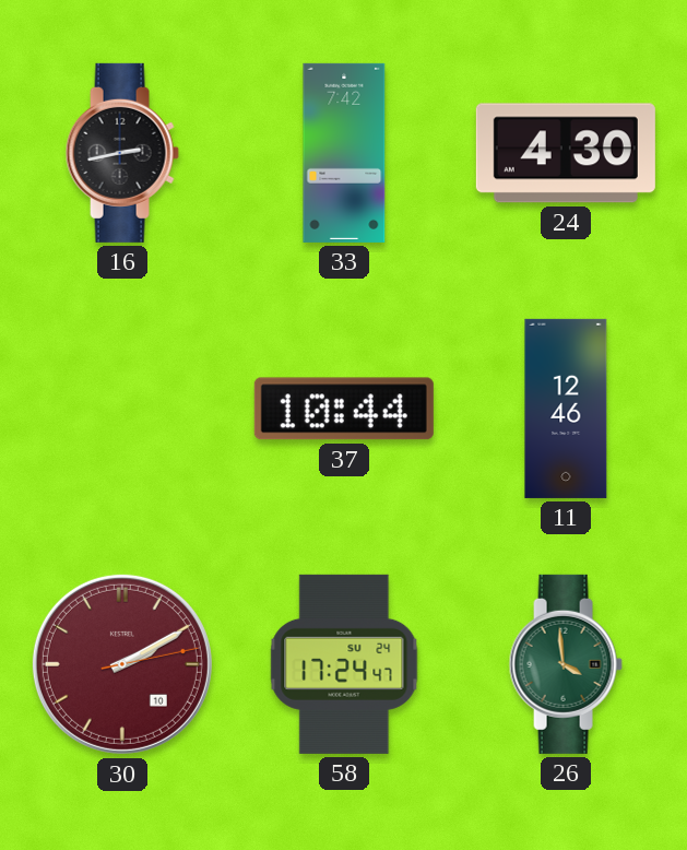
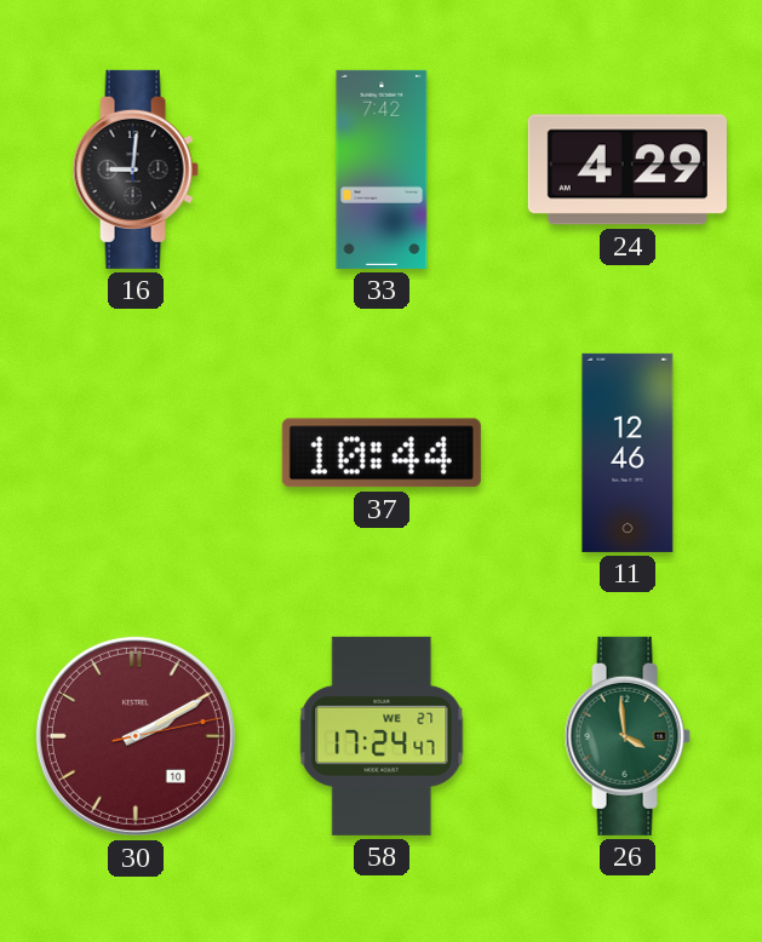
16: 2:43 -> 9:01 (136, 170)
24: 4:30 -> 4:29 (628, 170)
58 date: SU 24 -> WE 27 (382, 736)
